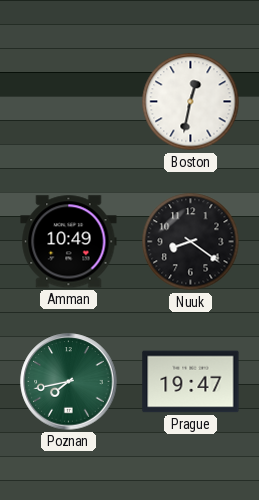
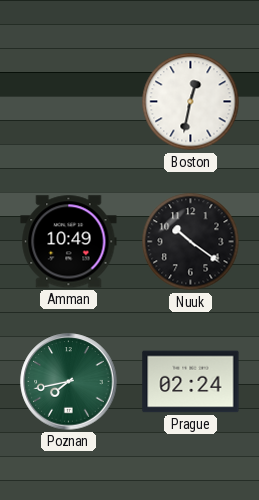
Nuuk: 8:21 -> 10:21 (191, 242)
Prague: 19:47 -> 02:24 (191, 382)
